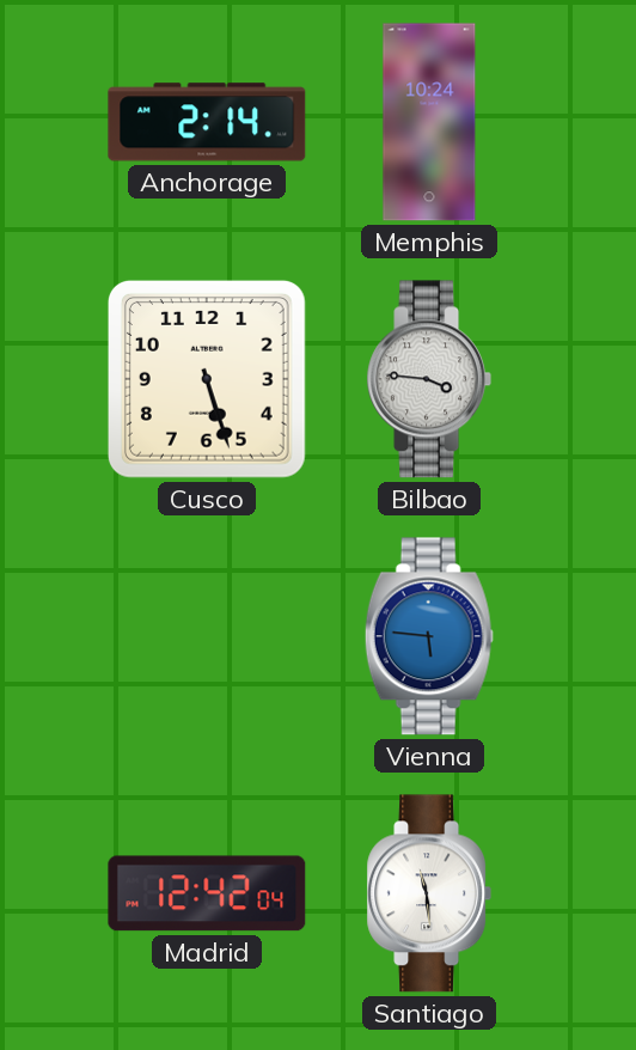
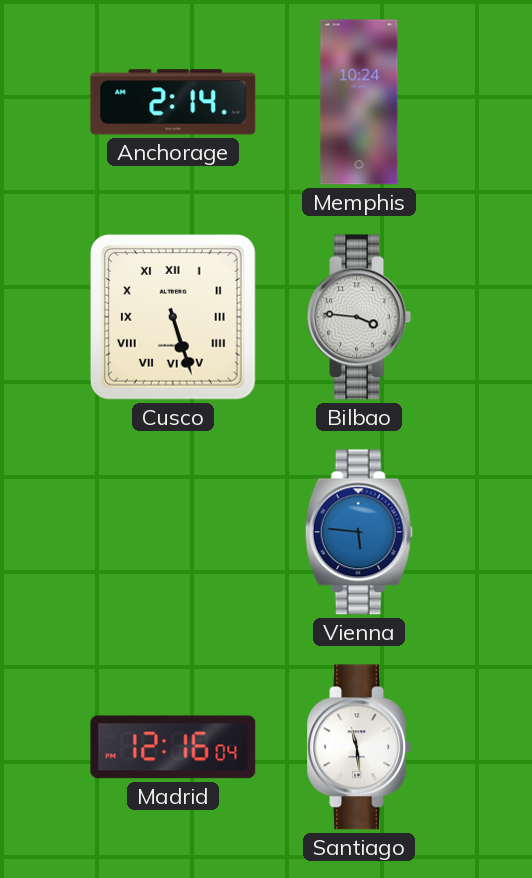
Cusco numerals: Arabic -> Roman (173, 317)
Madrid: 12:42 -> 12:16 (173, 747)
